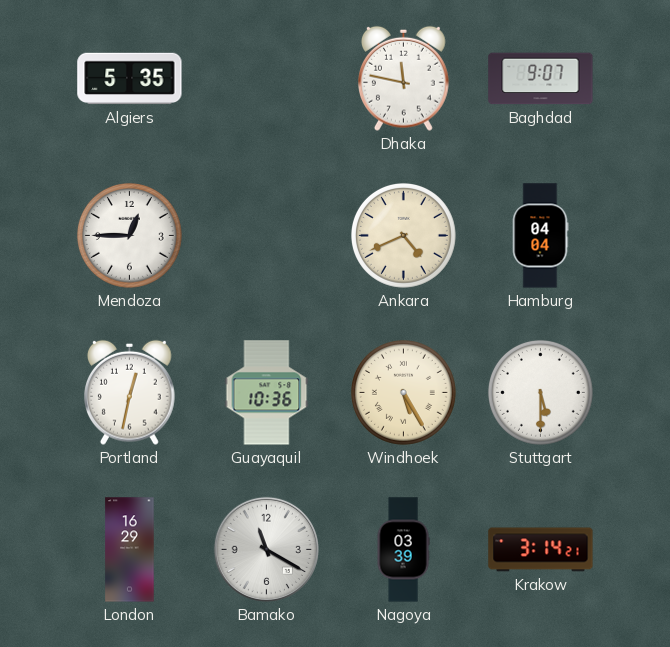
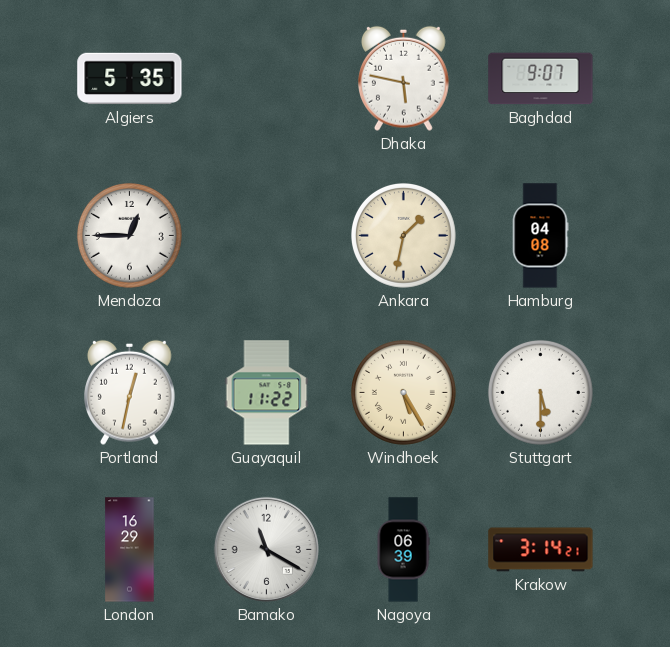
Dhaka: 11:47 -> 5:47 (404, 78)
Ankara: 4:41 -> 1:32 (403, 235)
Hamburg: 04:04 -> 04:08 (540, 236)
Guayaquil: 10:36 -> 11:22 (267, 393)
Nagoya: 03:39 -> 06:39 (403, 550)
